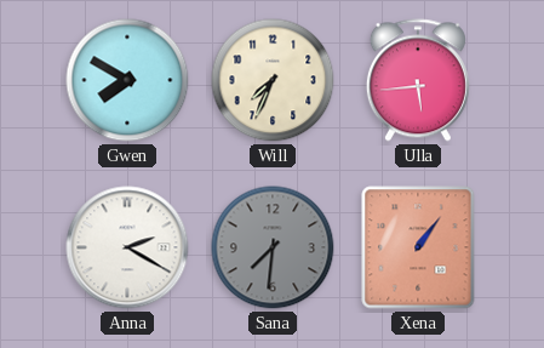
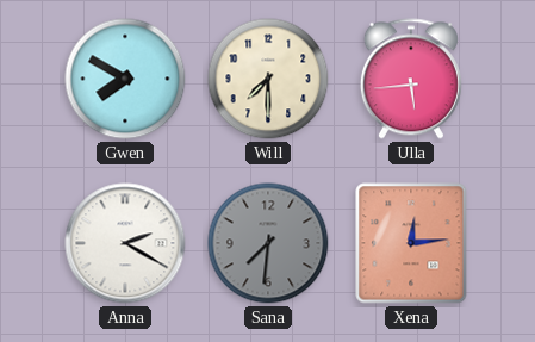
Will: 7:34 -> 7:30 (268, 79)
Xena: 1:06 -> 12:14 (411, 243)
